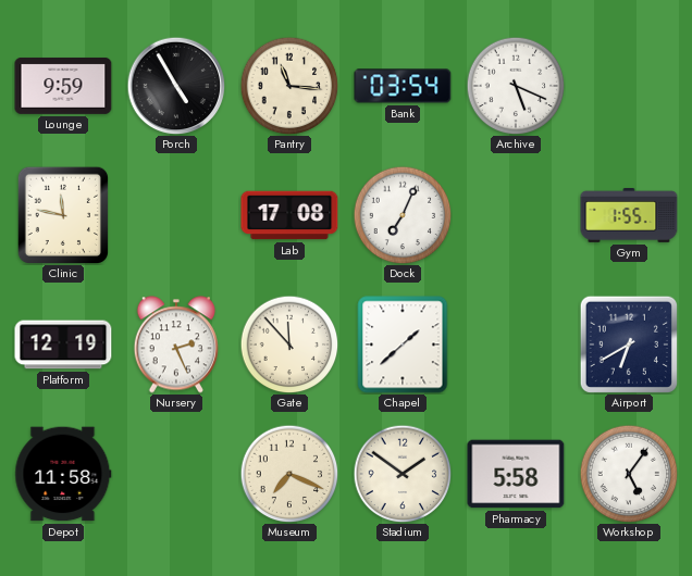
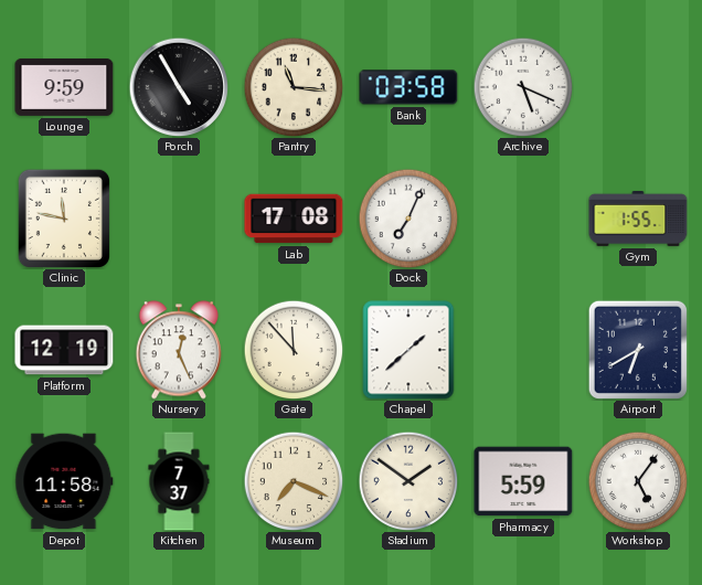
Bank: 03:54 -> 03:58 (408, 87)
Nursery: 2:26 -> 12:26 (179, 350)
Kitchen: none -> 7:37 (179, 481)
Pharmacy: 5:58 -> 5:59 (523, 481)
